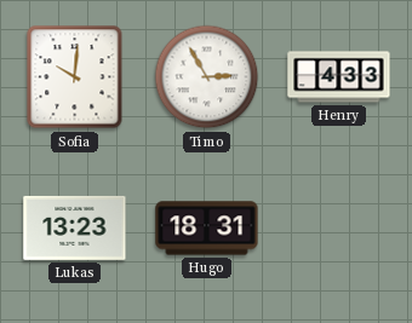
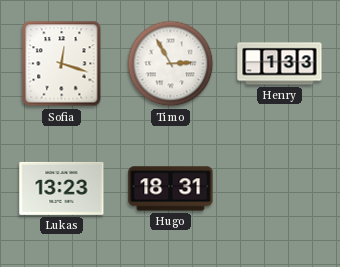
Sofia: 10:01 -> 12:18 (62, 64)
Henry: 4:33 -> 1:33 (280, 64)
